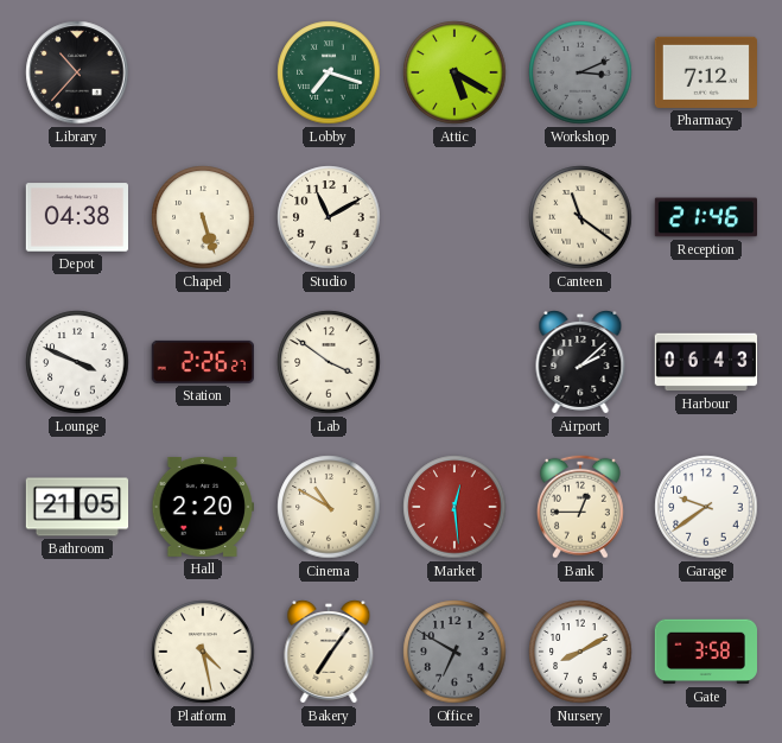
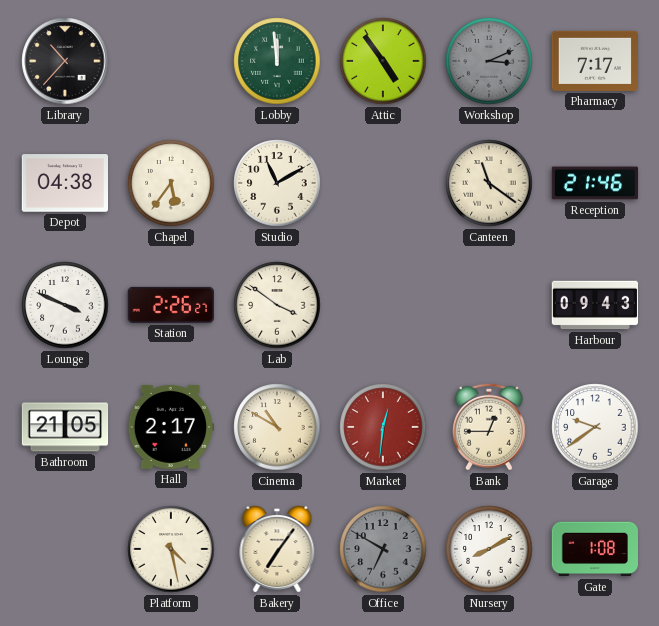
Lobby: 7:18 -> 11:59 (277, 61)
Attic: 5:20 -> 4:54 (383, 61)
Pharmacy: 7:12 -> 7:17 (594, 61)
Chapel: 5:27 -> 5:36 (171, 183)
Airport: 2:08 -> none (580, 363)
Harbour: 06:43 -> 09:43 (594, 305)
Hall: 2:20 -> 2:17 (170, 427)
Market: 12:29 -> 12:31 (383, 427)
Gate: 3:58 -> 1:08 (594, 549)
